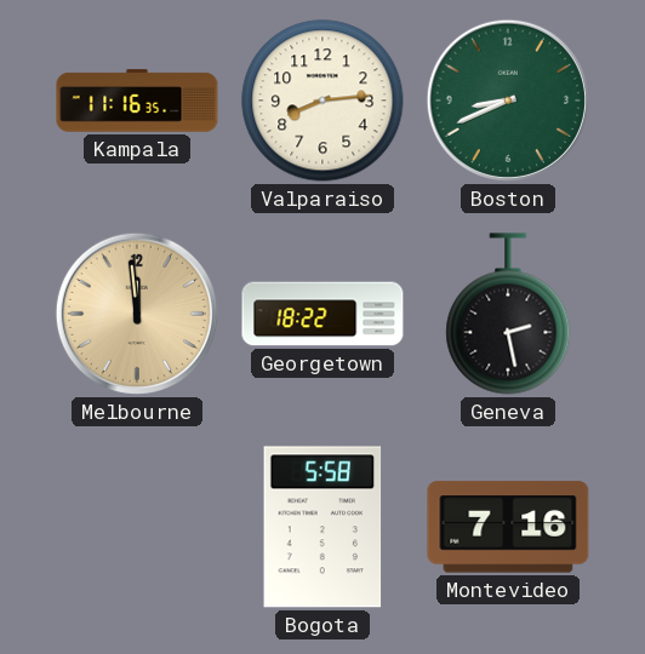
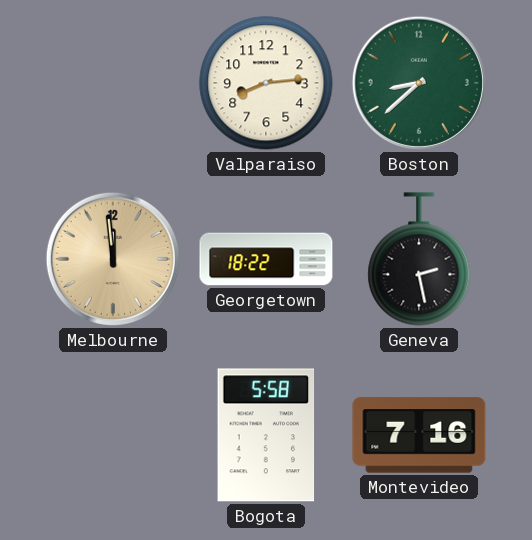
Kampala: 11:16 -> none (137, 101)
Boston: 8:41 -> 8:38 (419, 83)
